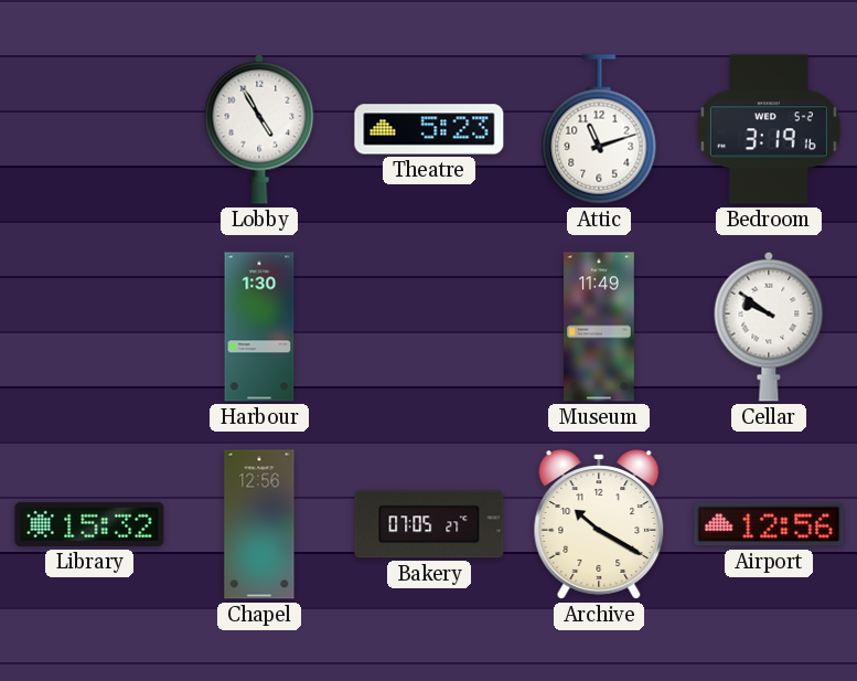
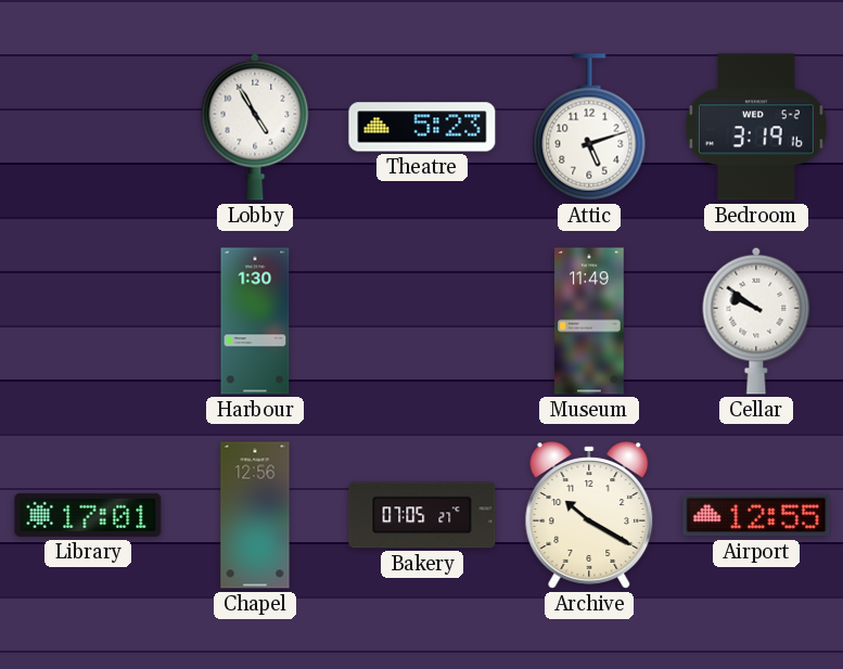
Attic: 11:12 -> 5:12 (589, 127)
Library: 15:32 -> 17:01 (88, 515)
Airport: 12:56 -> 12:55 (756, 515)
